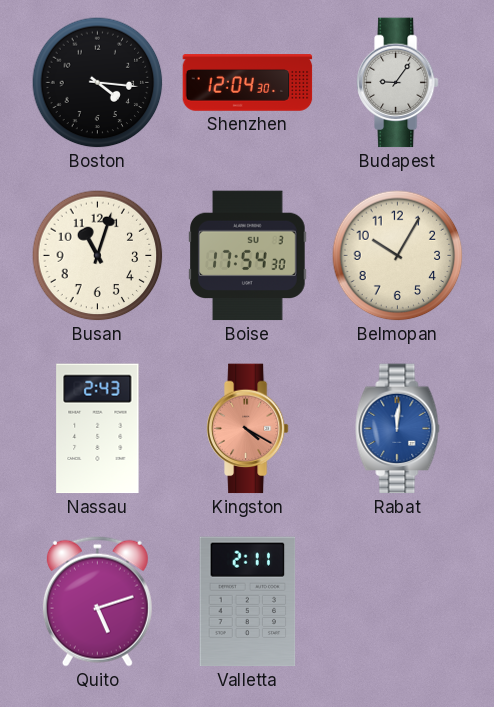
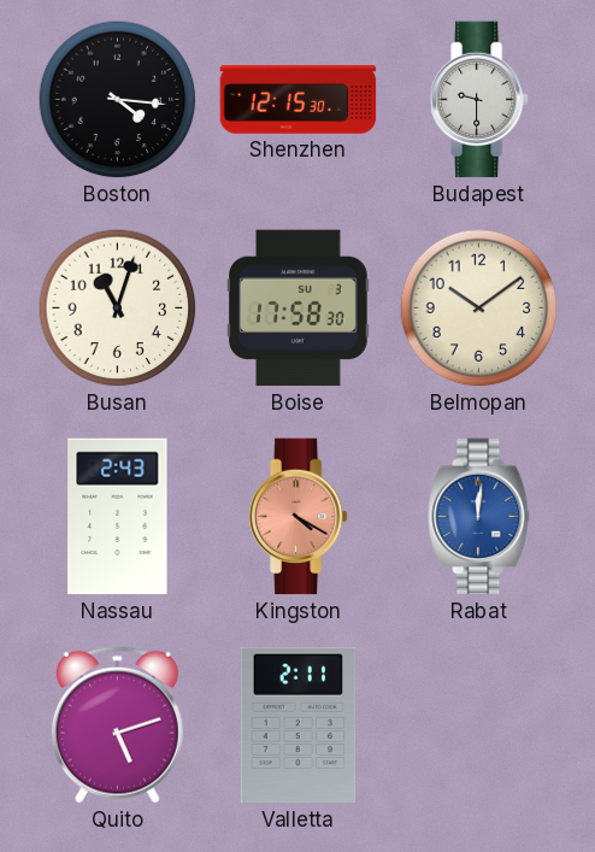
Shenzhen: 12:04 -> 12:15 (299, 100)
Budapest: 9:06 -> 9:30 (478, 100)
Boise: 17:54 -> 17:58 (299, 309)
Belmopan: 10:05 -> 10:09 (479, 309)
